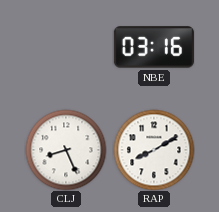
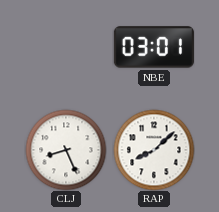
NBE: 03:16 -> 03:01 (154, 47)
RAP: 8:10 -> 8:08 (154, 150)
